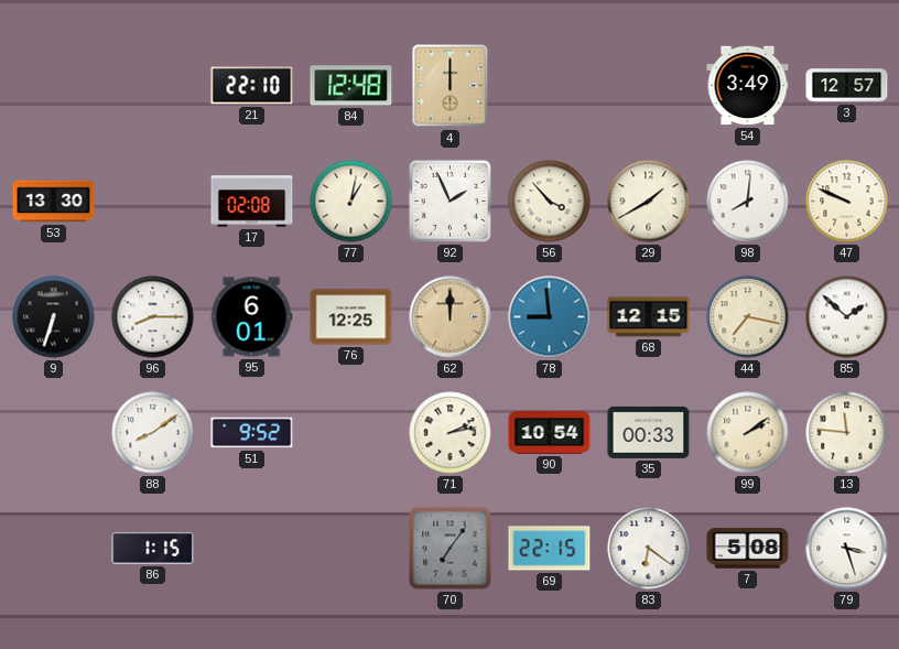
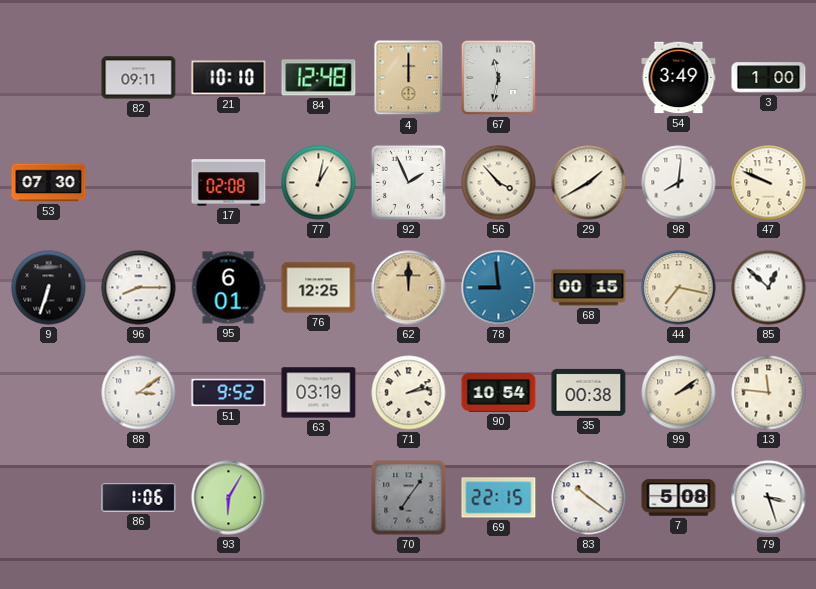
82: none -> 09:11 (139, 78)
21: 22:10 -> 10:10 (229, 78)
67: none -> 11:32 (498, 77)
3: 12:57 -> 1:00 (769, 78)
53: 13:30 -> 07:30 (49, 183)
68: 12:15 -> 00:15 (589, 288)
85: 1:52 -> 12:52 (769, 288)
88: 8:09 -> 3:09 (139, 393)
63: none -> 03:19 (319, 393)
35: 00:33 -> 00:38 (589, 392)
86: 1:15 -> 1:06 (139, 498)
93: none -> 6:05 (229, 498)
83: 6:21 -> 10:21 (589, 498)
